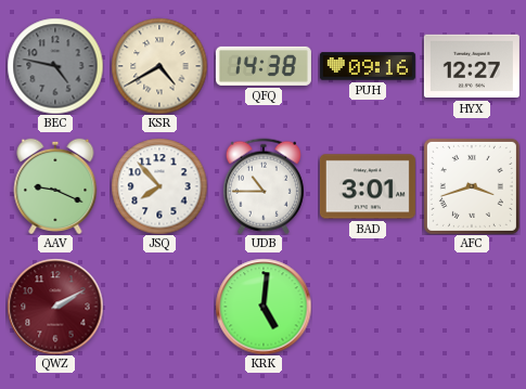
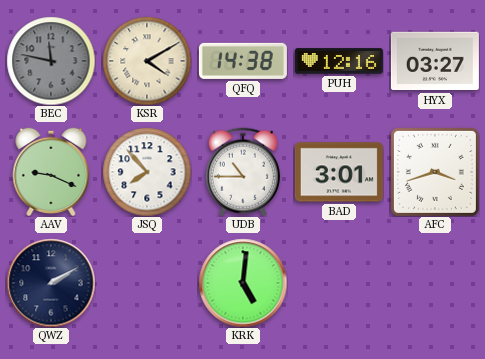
BEC: 4:47 -> 11:47 (51, 61)
KSR: 4:40 -> 4:10 (147, 61)
PUH: 09:16 -> 12:16 (339, 61)
HYX: 12:27 -> 03:27 (435, 61)
QWZ dial: burgundy -> navy (51, 283)
